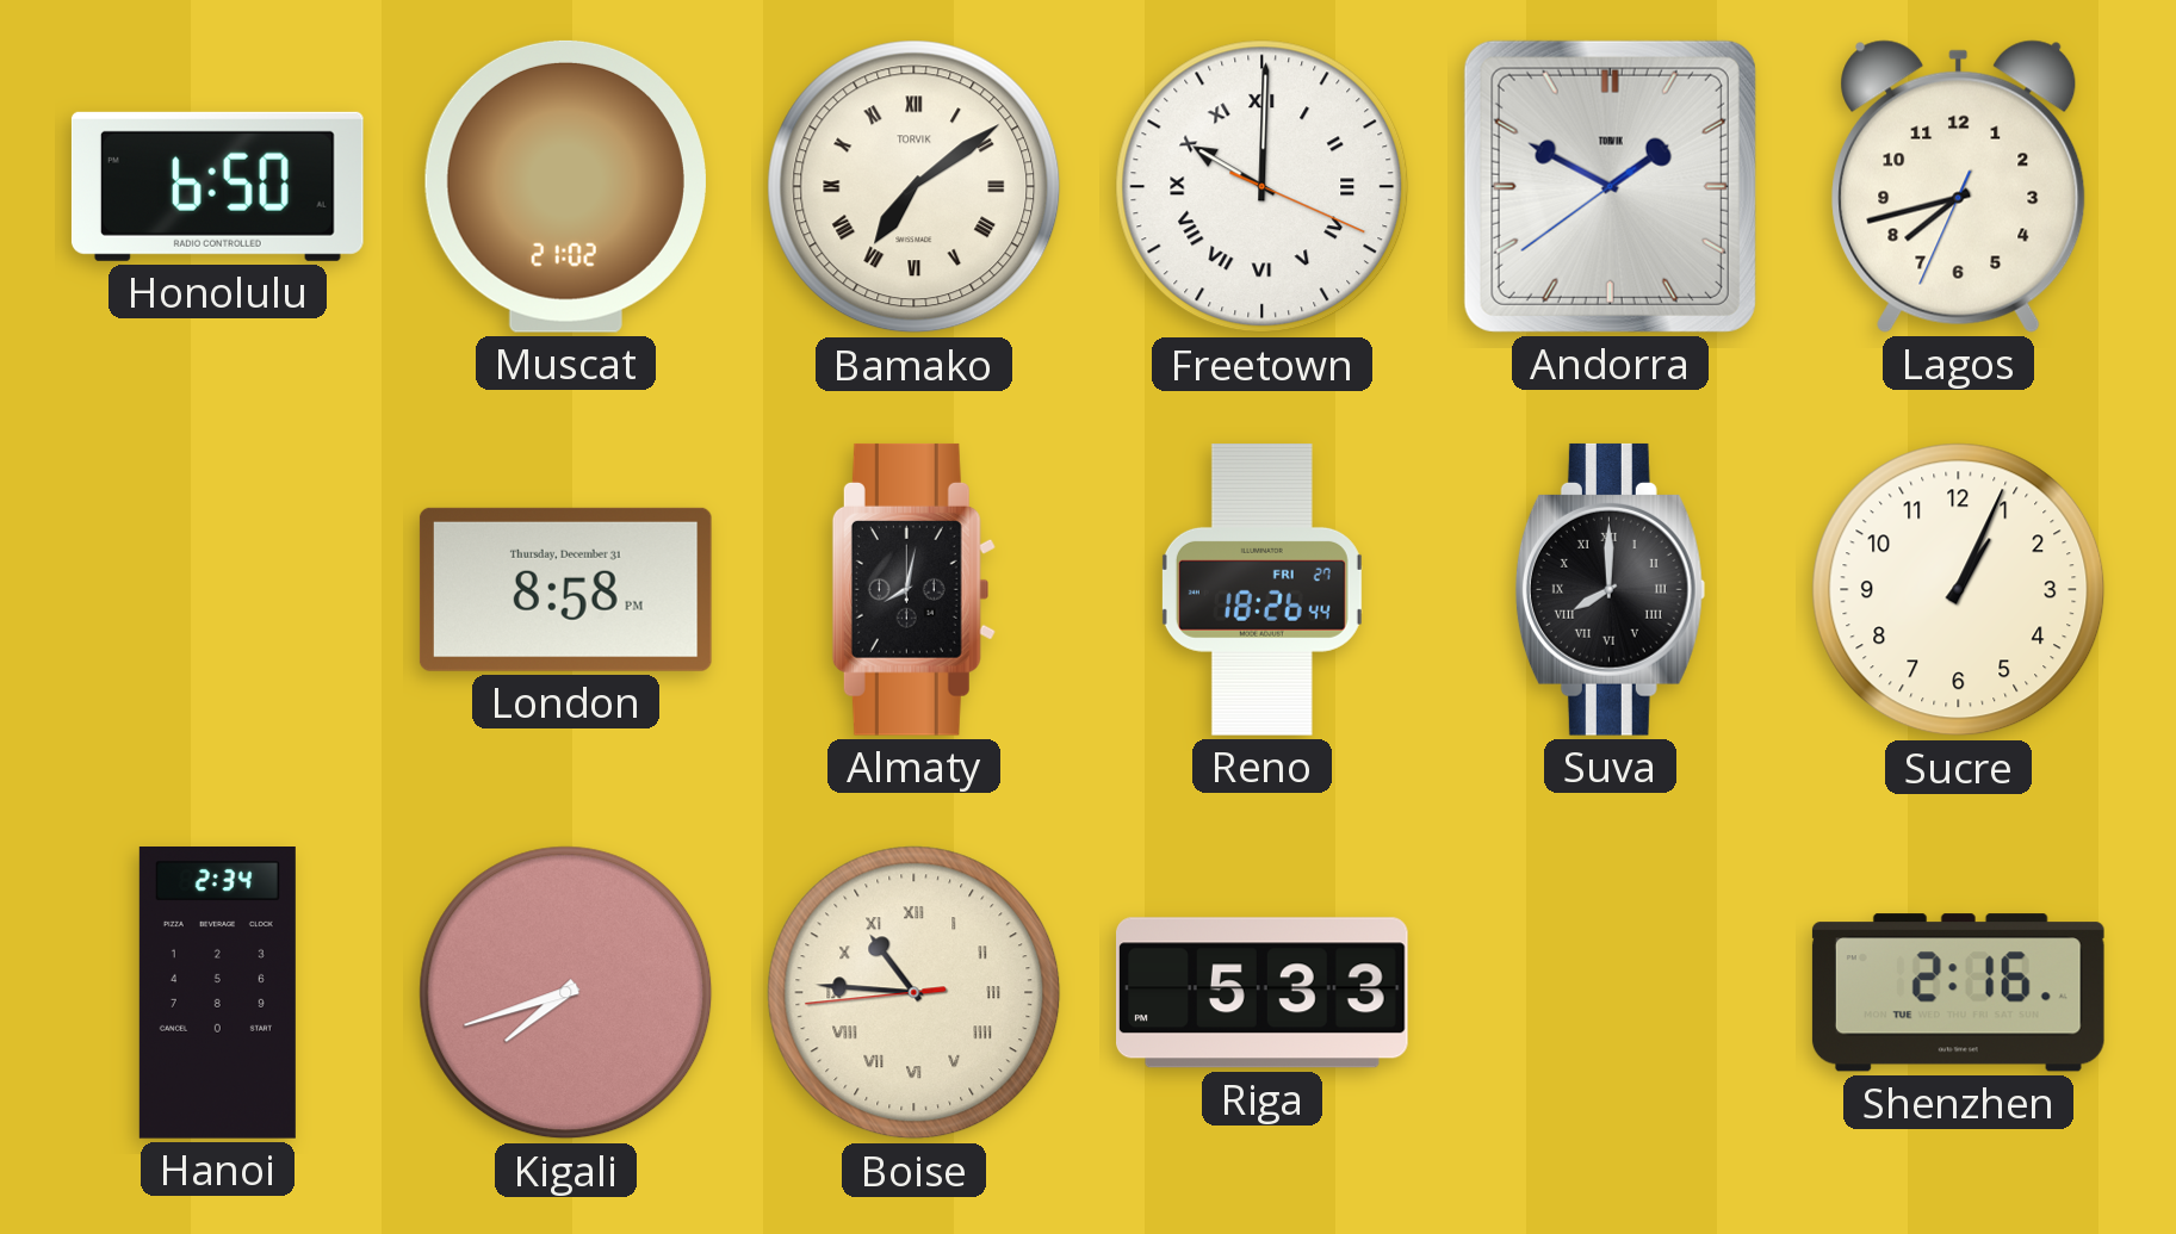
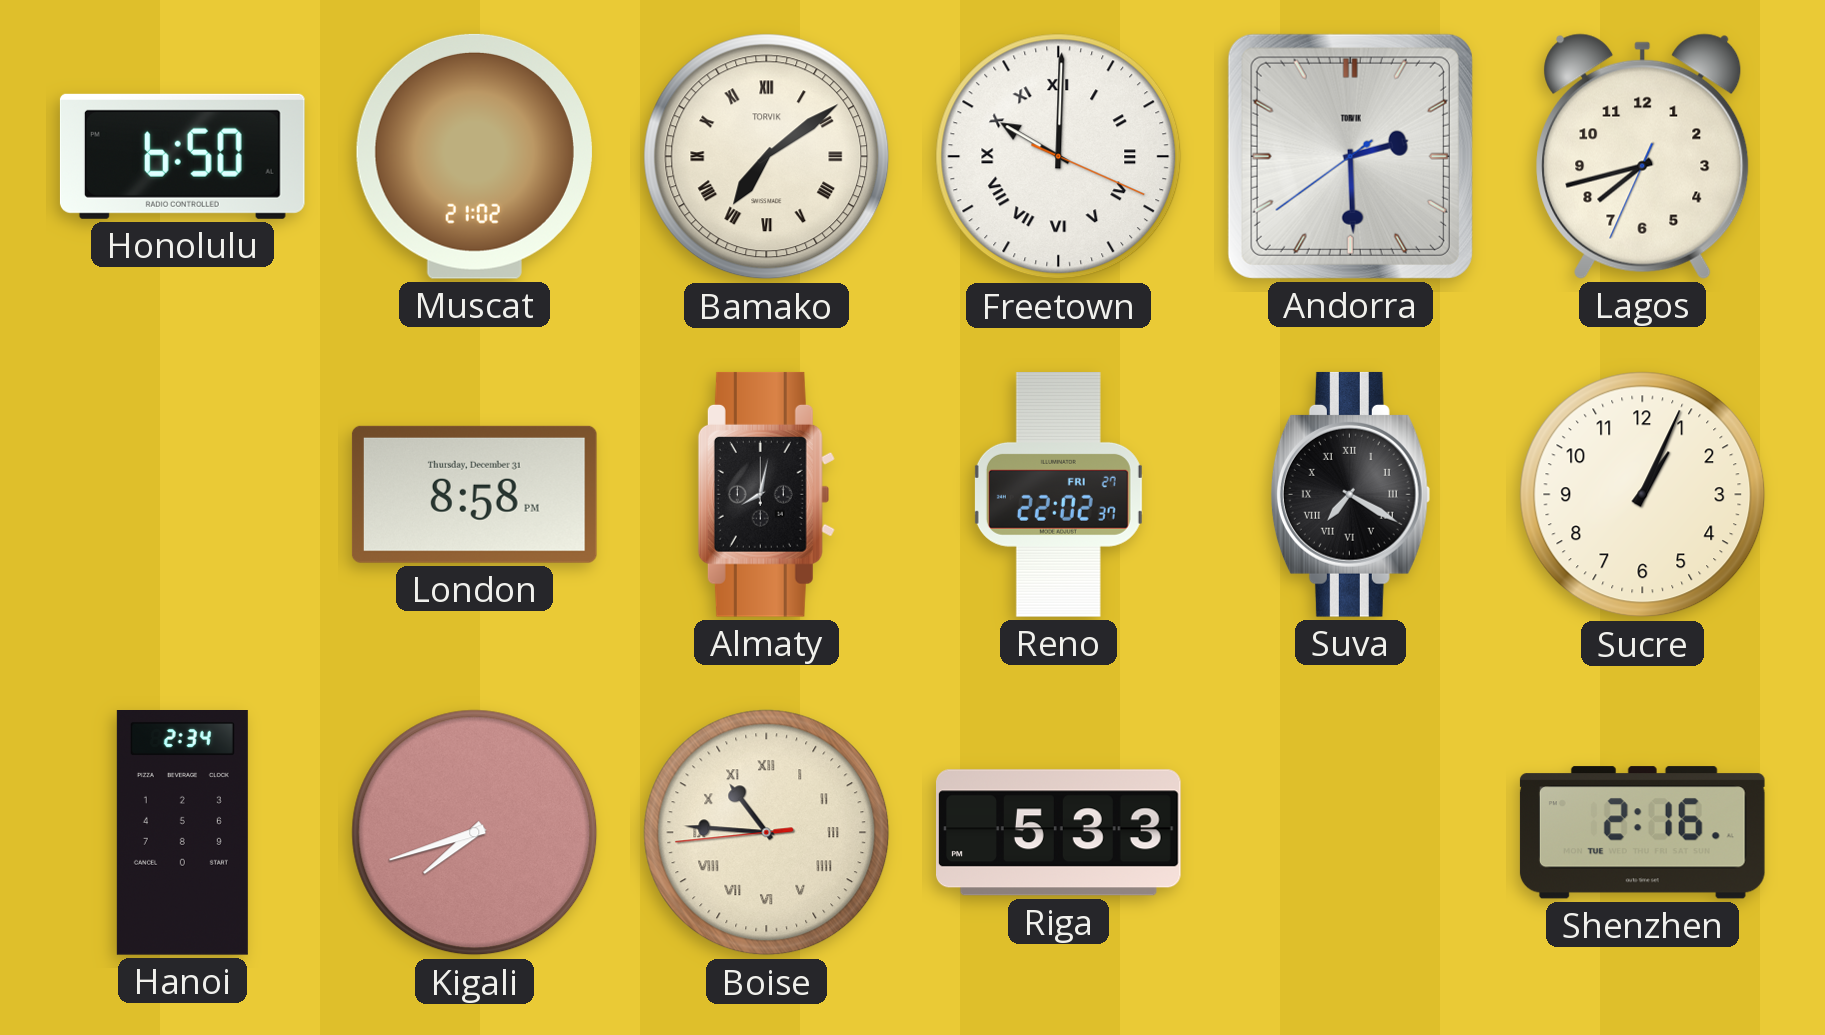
Andorra: 1:49 -> 2:29 (1350, 156)
Reno: 18:26 -> 22:02 (1058, 495)
Suva: 8:00 -> 7:20 (1350, 494)
